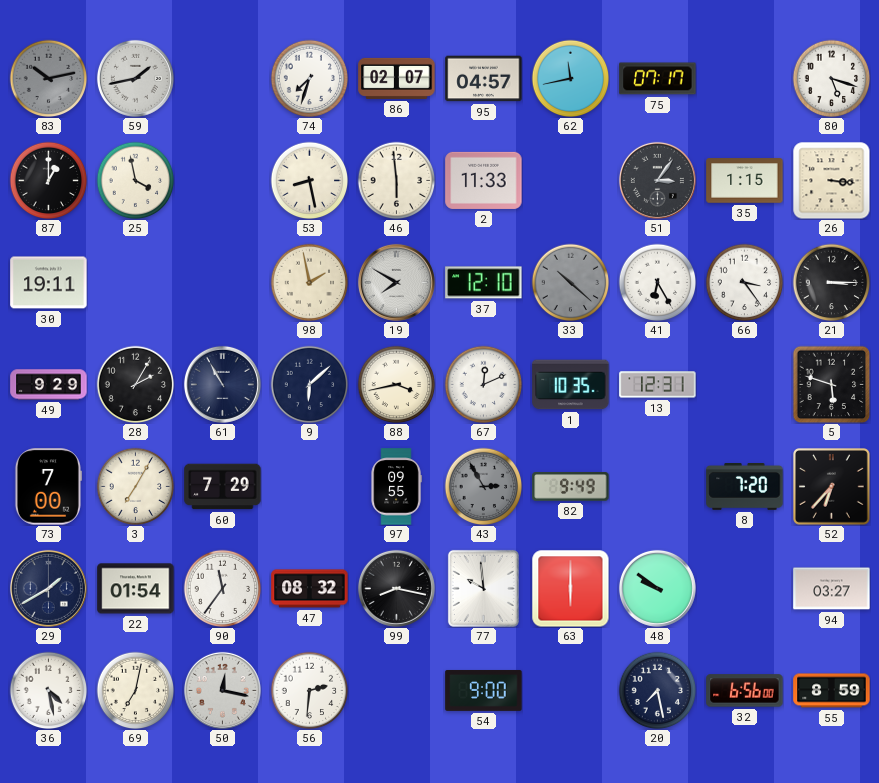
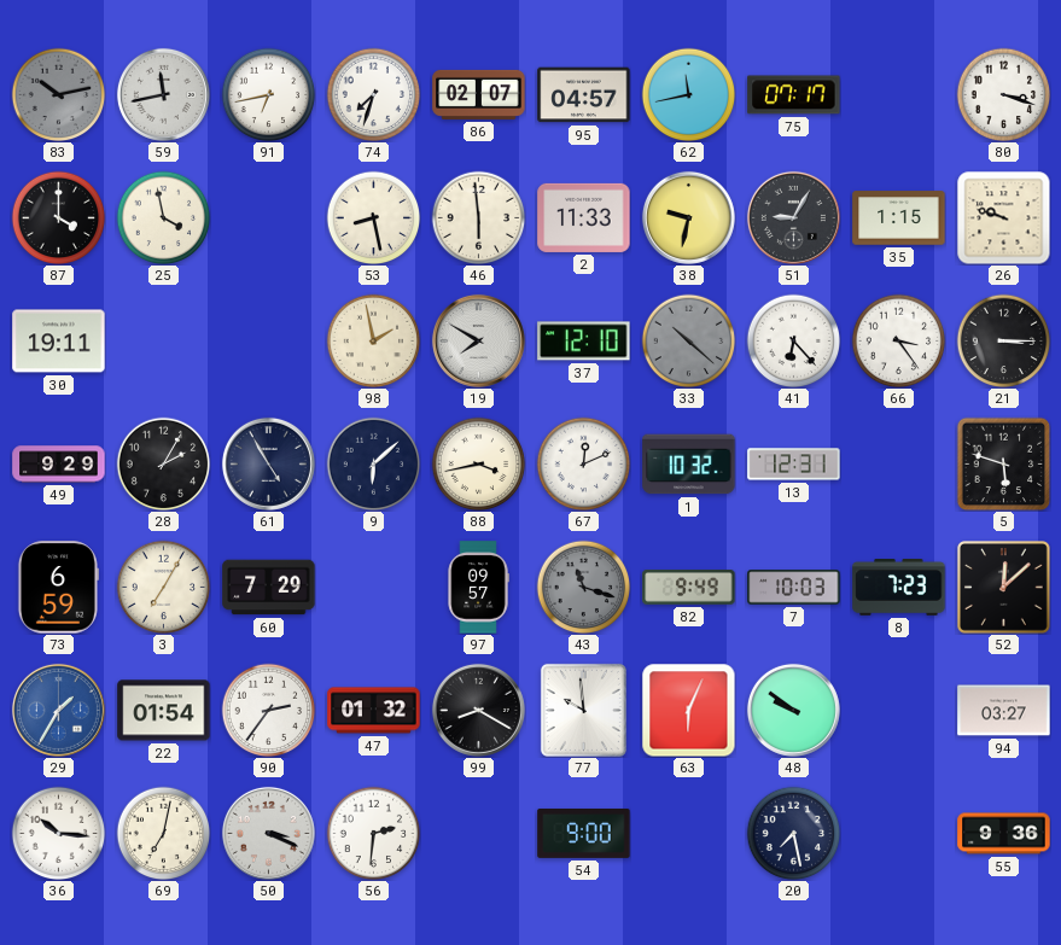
59: 1:43 -> 11:43 (163, 94)
91: none -> 6:43 (268, 94)
80: 5:18 -> 3:18 (1003, 94)
87: 1:00 -> 4:00 (58, 217)
38: none -> 9:32 (688, 217)
51: 3:06 -> 9:05 (793, 217)
26: 3:16 -> 9:48 (1003, 217)
41: 6:25 -> 6:23 (793, 340)
61: 10:55 -> 4:55 (268, 463)
1: 10:35 -> 10:32 (689, 465)
73: 7:00 -> 6:59 (58, 588)
97: 09:55 -> 09:57 (478, 588)
43: 2:55 -> 11:18 (583, 587)
7: none -> 10:03 (794, 588)
8: 7:20 -> 7:23 (899, 588)
52: 6:37 -> 12:08 (1004, 588)
29: 1:40 -> 1:35 (58, 710)
29 dial: navy -> blue (58, 710)
90: 11:36 -> 2:36 (268, 710)
47: 08:32 -> 01:32 (374, 711)
99: 8:17 -> 8:20 (478, 710)
63: 6:00 -> 6:04 (688, 710)
36: 4:28 -> 10:16 (58, 833)
50: 12:17 -> 3:19 (268, 833)
32: 6:56 -> none (745, 691)
55: 8:59 -> 9:36 (1004, 834)
